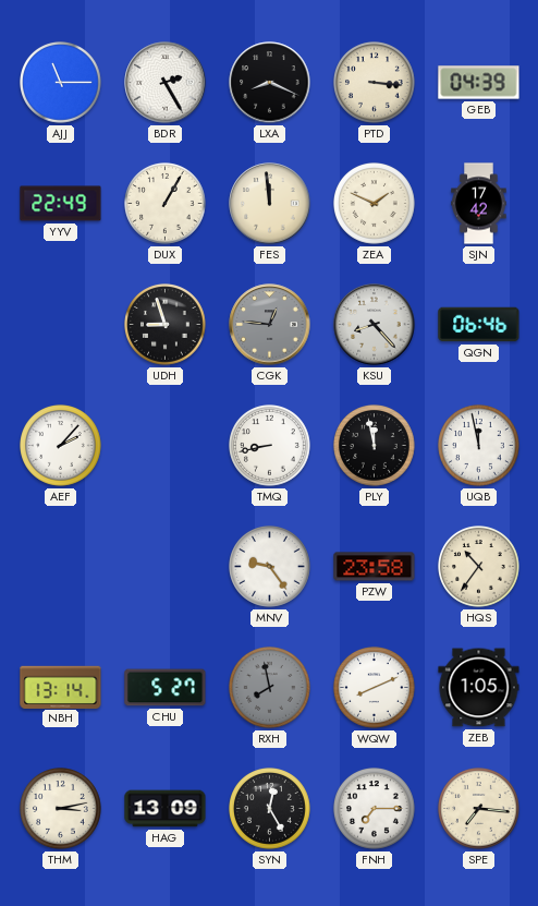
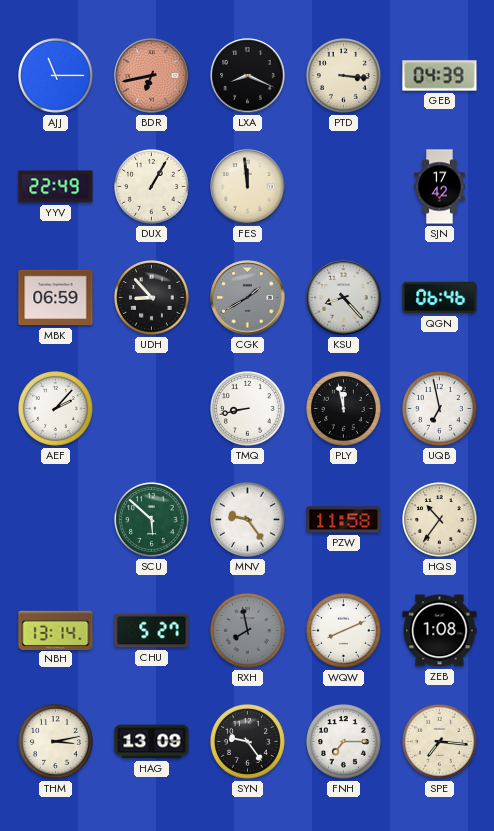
BDR: 2:25 -> 6:43 (152, 76)
BDR dial: white -> salmon (152, 76)
ZEA: 1:49 -> none (375, 204)
MBK: none -> 06:59 (56, 298)
UDH: 8:57 -> 8:53 (152, 298)
CGK: 12:46 -> 1:40 (248, 298)
UQB: 11:58 -> 6:58 (440, 409)
SCU: none -> 5:52 (152, 520)
PZW: 23:58 -> 11:58 (344, 520)
ZEB: 1:05 -> 1:08 (440, 631)
SYN: 12:25 -> 9:24 (248, 742)
